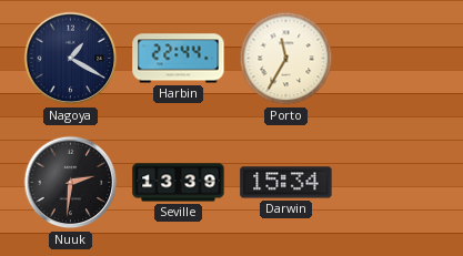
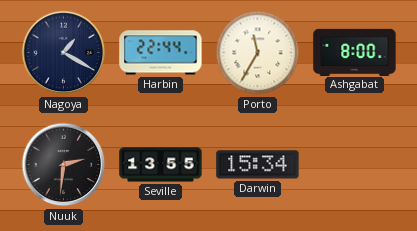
Ashgabat: none -> 8:00 (355, 52)
Seville: 13:39 -> 13:55 (161, 165)
